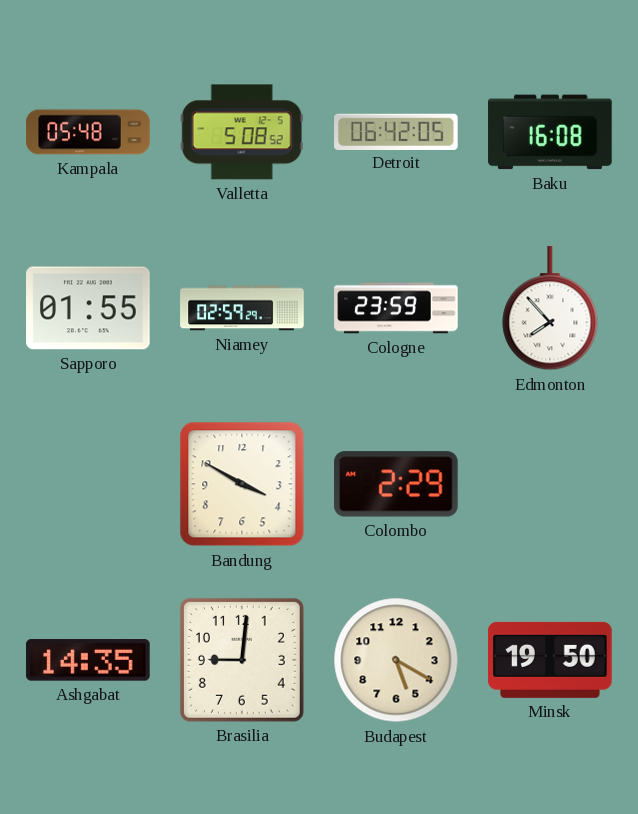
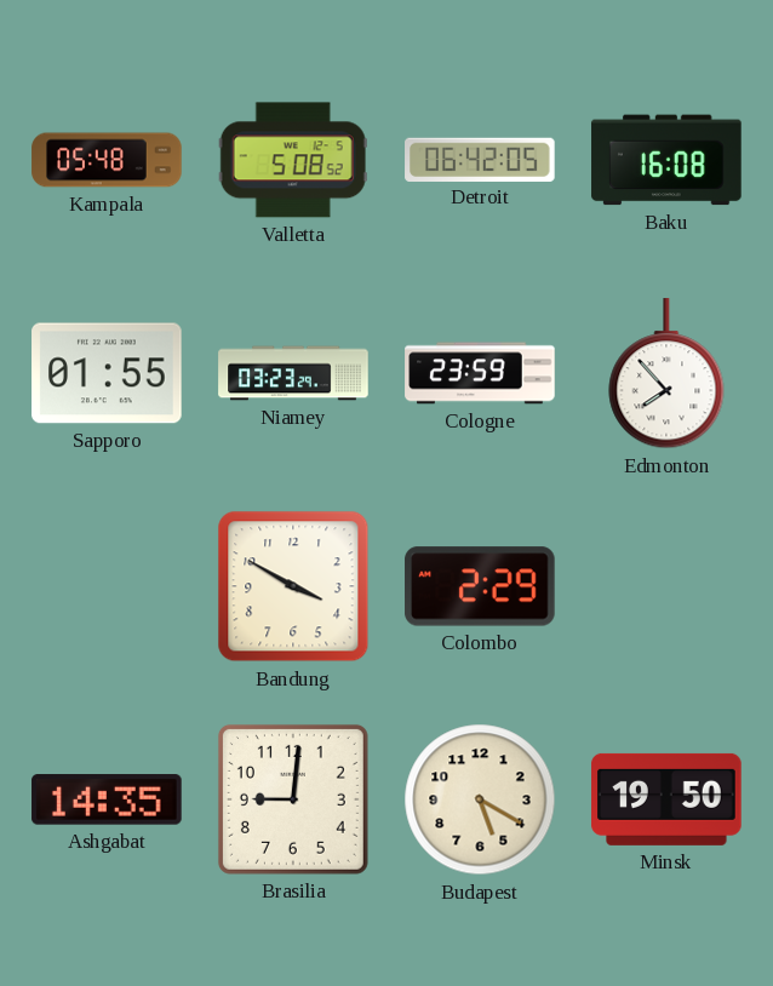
Niamey: 02:59 -> 03:23 (293, 373)
